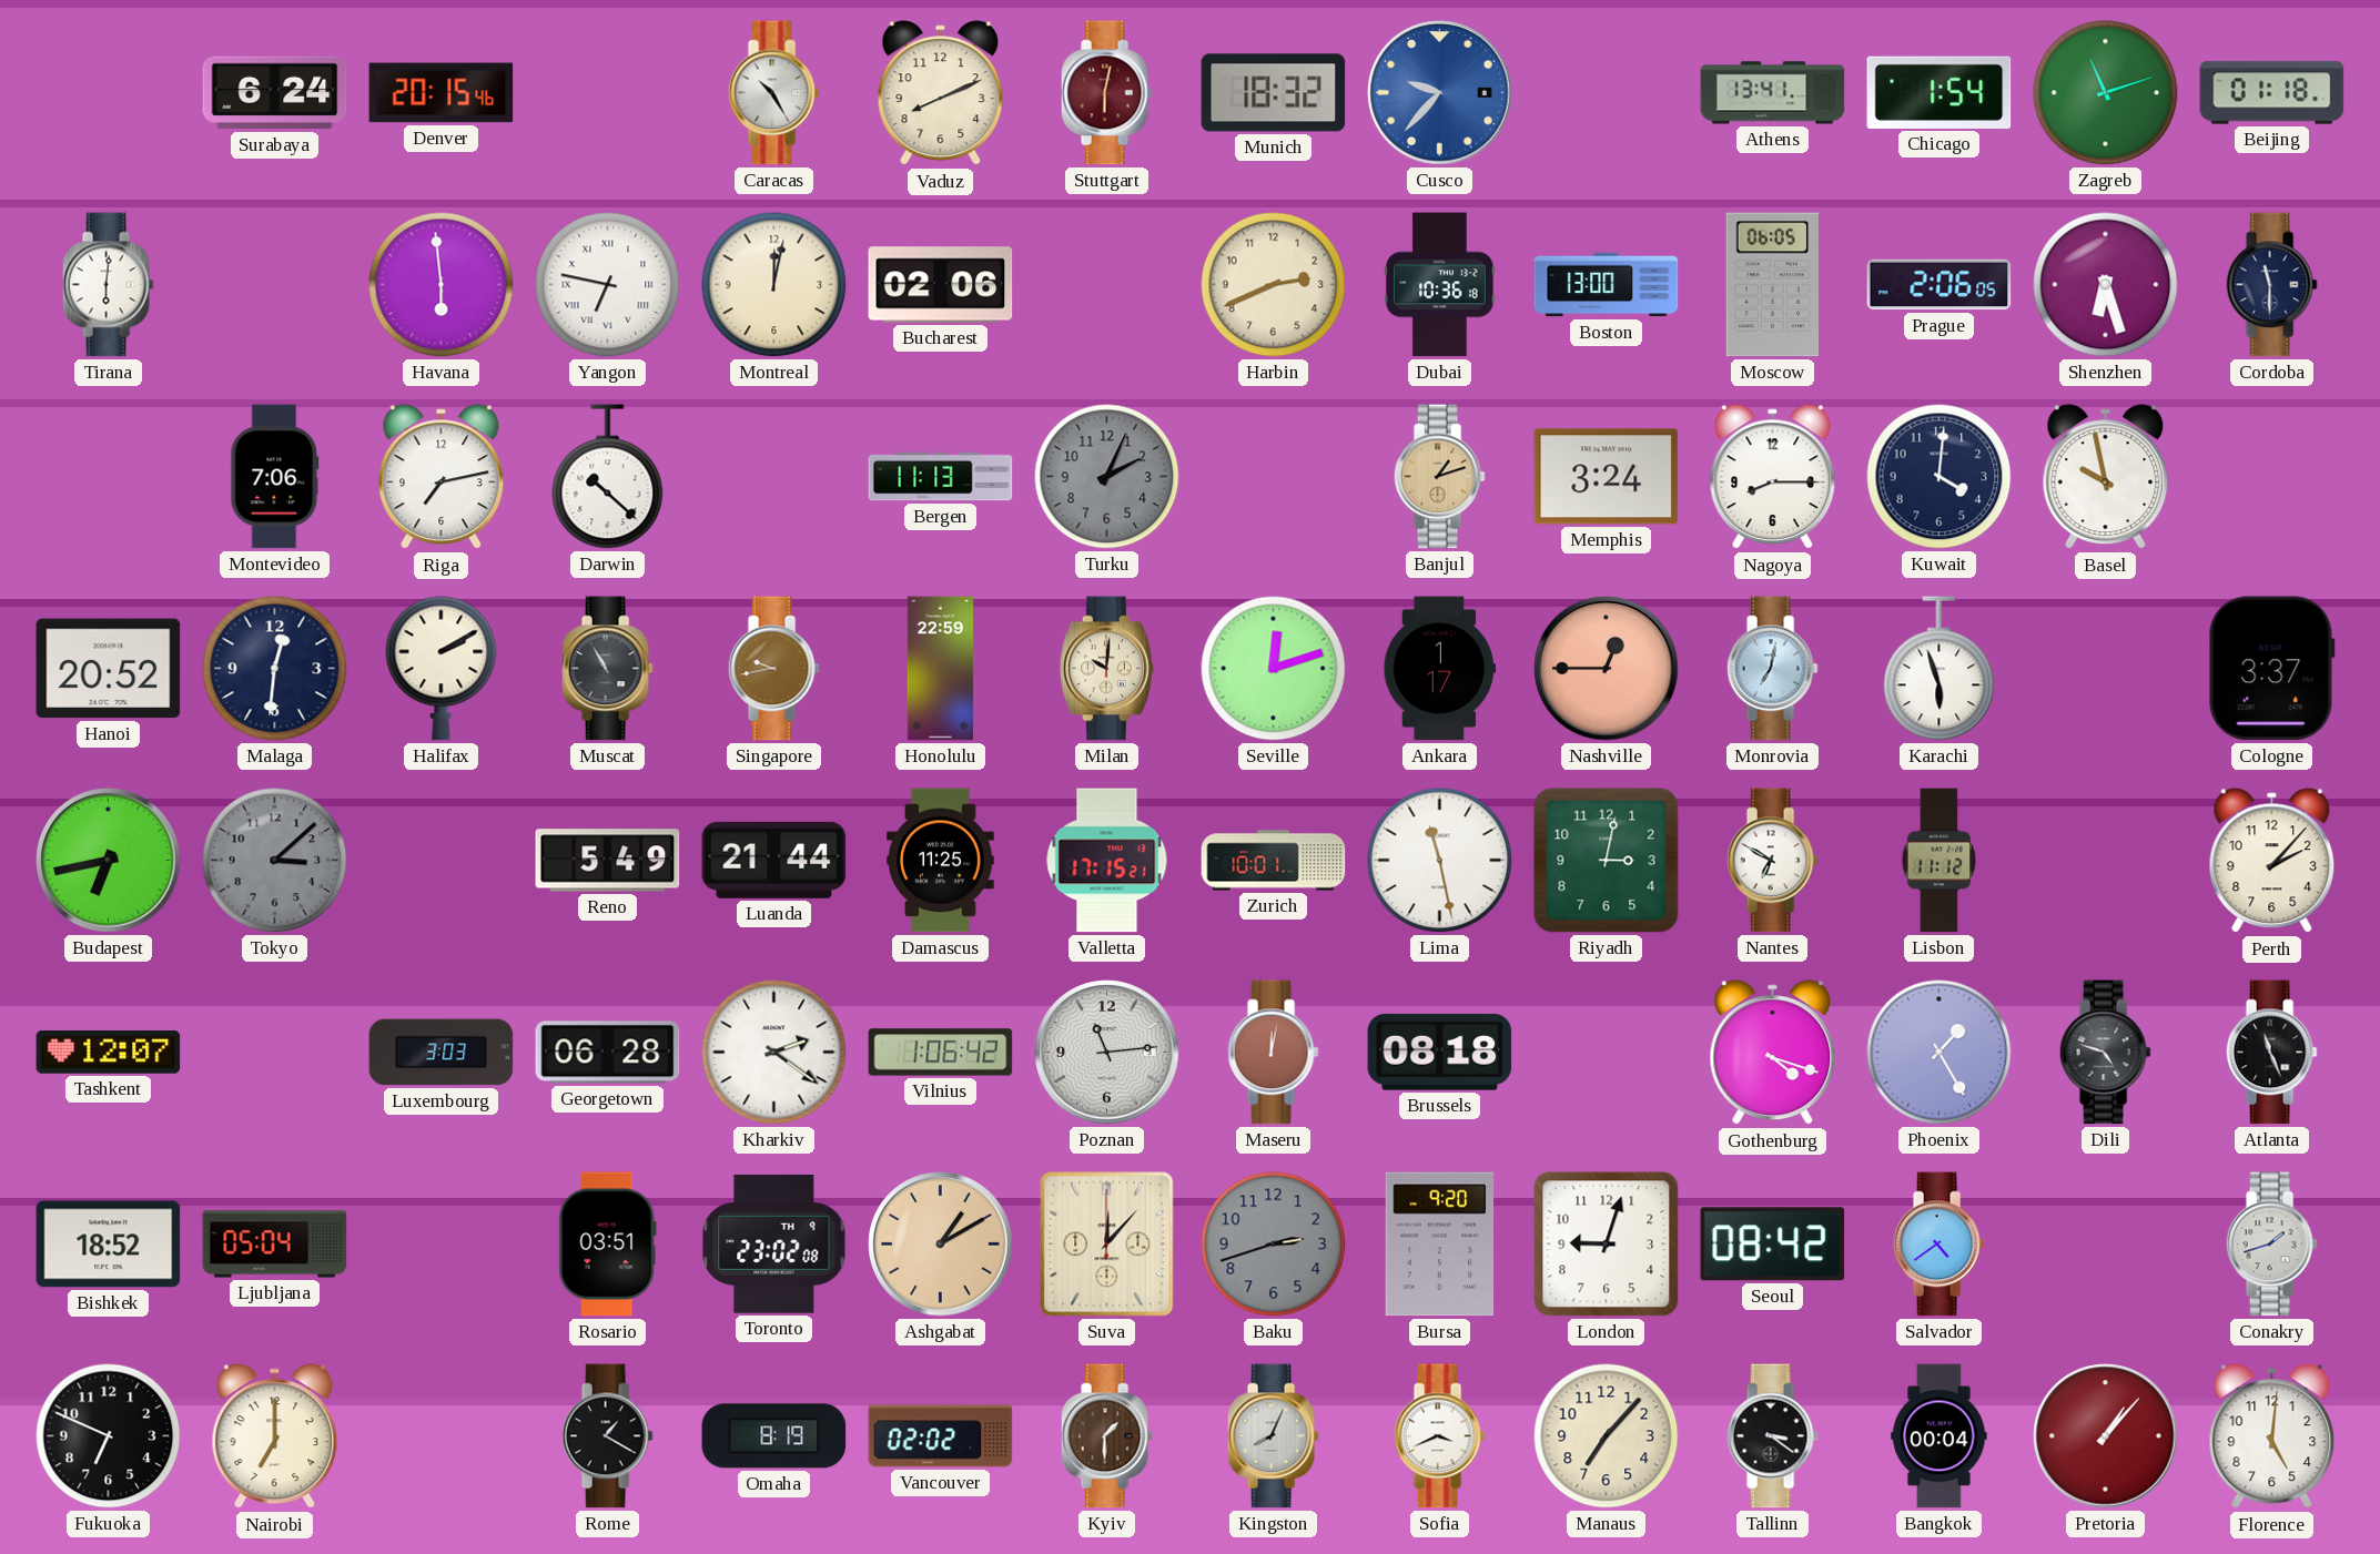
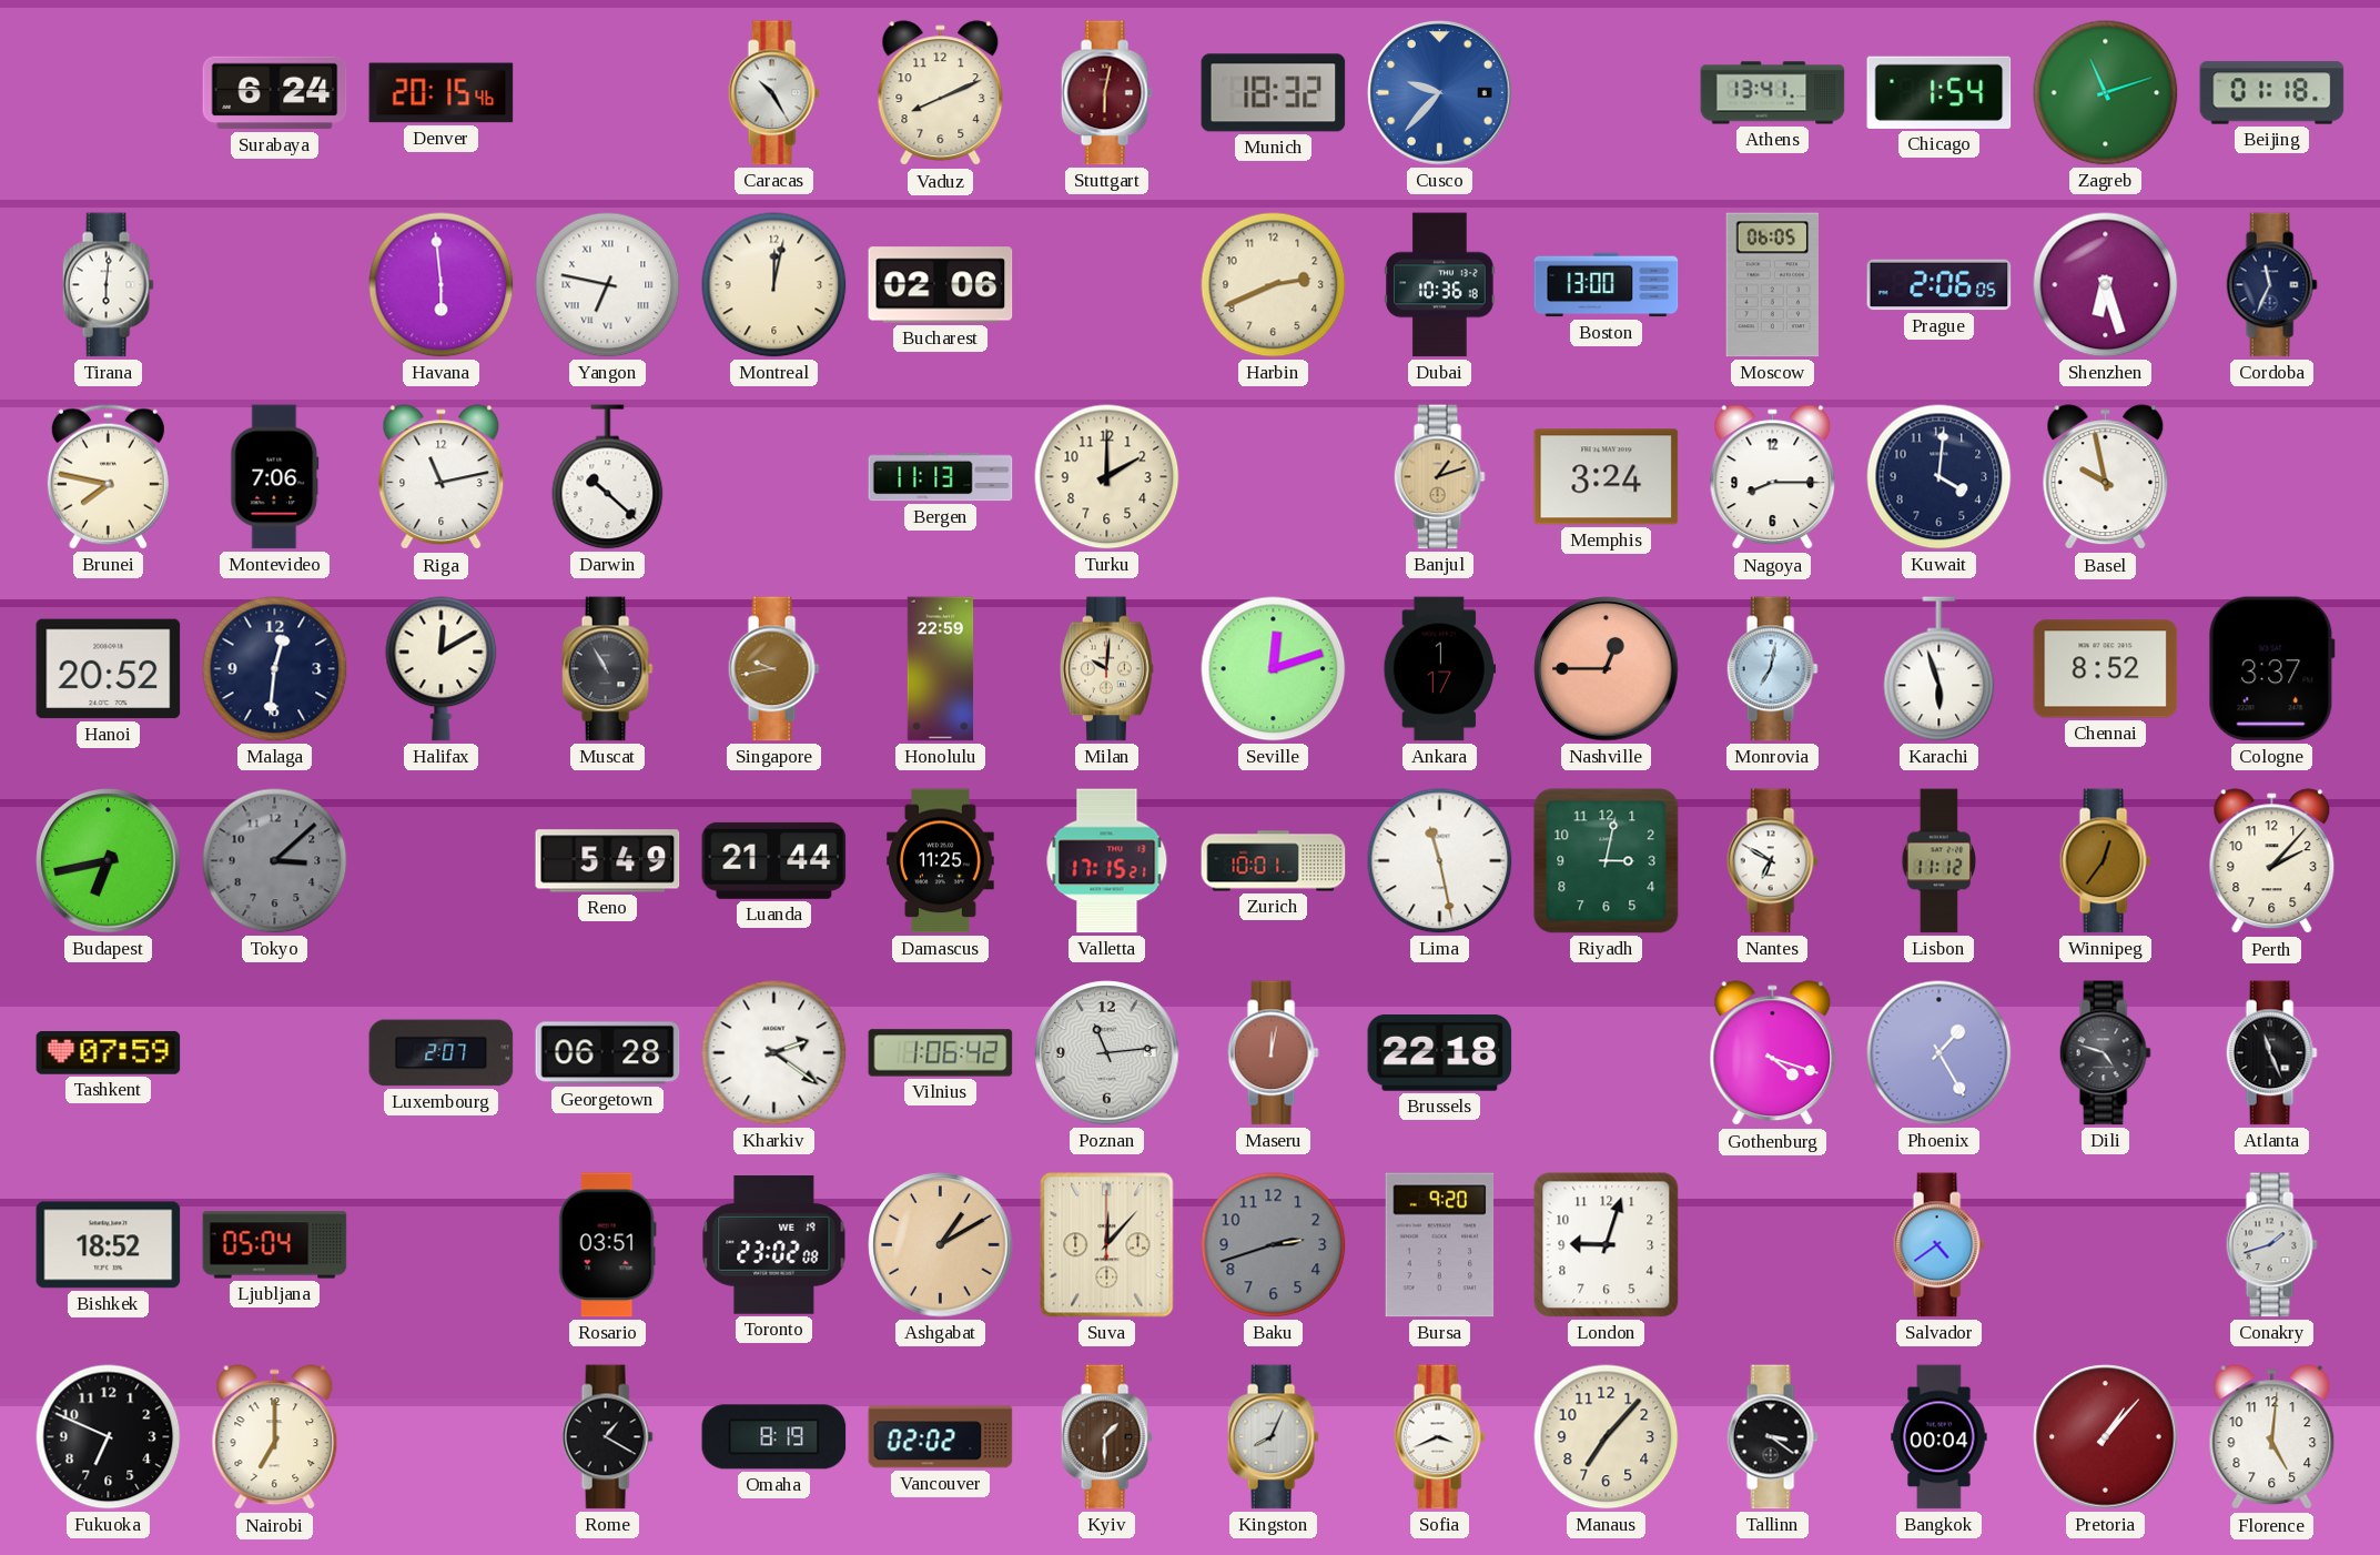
Cordoba: 11:30 -> 11:34 (2271, 285)
Brunei: none -> 7:47 (108, 476)
Riga: 7:13 -> 11:13 (442, 477)
Turku: 2:04 -> 2:00 (1107, 477)
Turku dial: grey -> cream (1107, 477)
Halifax: 2:10 -> 12:10 (442, 669)
Chennai: none -> 8:52 (2106, 669)
Winnipeg: none -> 12:36 (2105, 861)
Tashkent: 12:07 -> 07:59 (109, 1053)
Luxembourg: 3:03 -> 2:07 (442, 1053)
Brussels: 08:18 -> 22:18 (1440, 1052)
Toronto date: TH 9 -> WE 19 (774, 1245)
Seoul: 08:42 -> none (1773, 1245)
